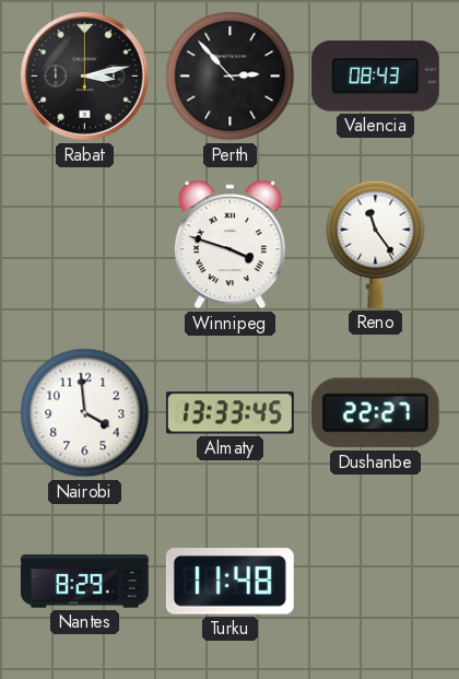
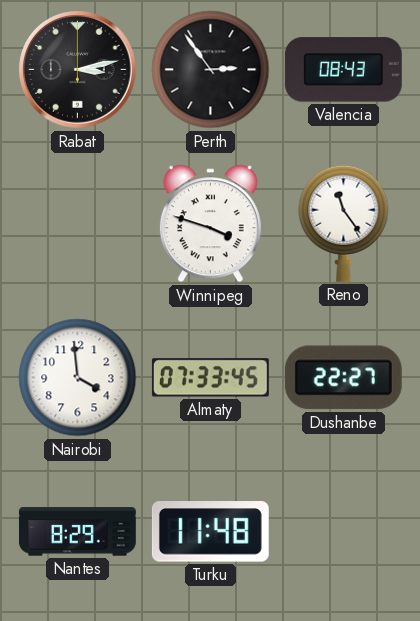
Perth: 2:53 -> 2:54 (211, 70)
Almaty: 13:33 -> 07:33 (210, 378)
